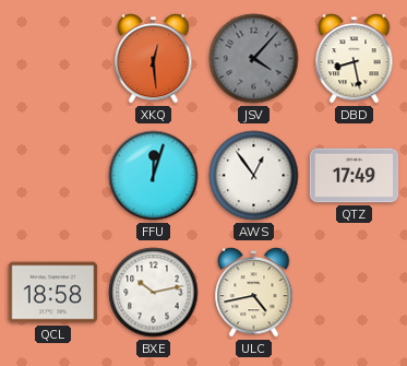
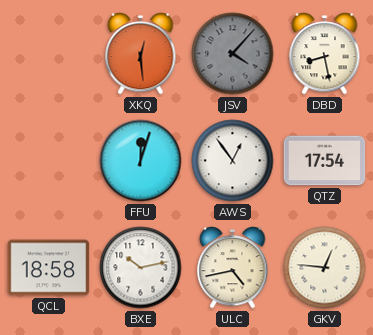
QTZ: 17:49 -> 17:54 (325, 161)
GKV: none -> 12:46 (325, 268)
